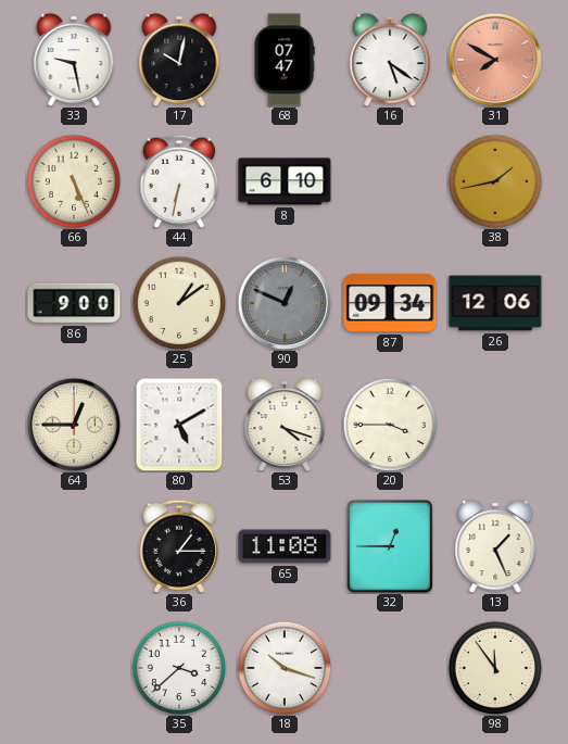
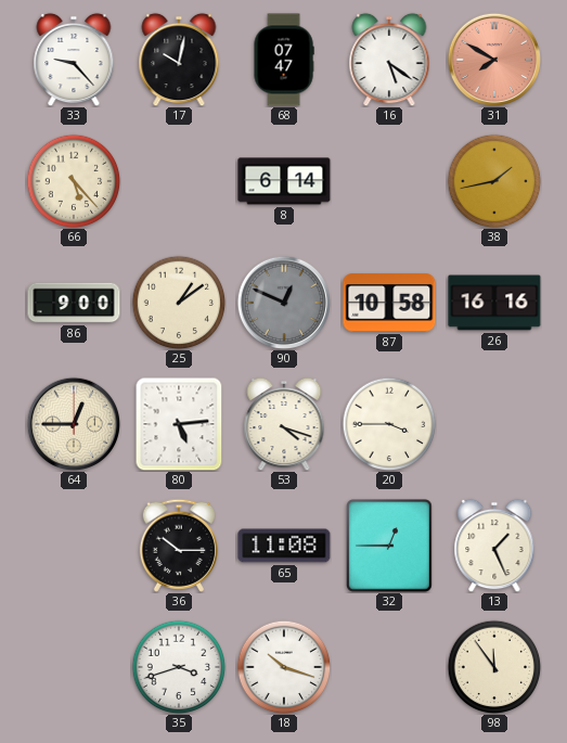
33: 9:28 -> 9:23 (74, 60)
66: 5:26 -> 5:23 (74, 181)
44: 6:32 -> none (179, 181)
8: 6:10 -> 6:14 (284, 181)
87: 09:34 -> 10:58 (389, 303)
26: 12:06 -> 16:16 (494, 303)
80: 5:10 -> 5:14 (179, 424)
36: 1:15 -> 10:15 (179, 546)
35: 3:38 -> 3:42 (179, 667)
